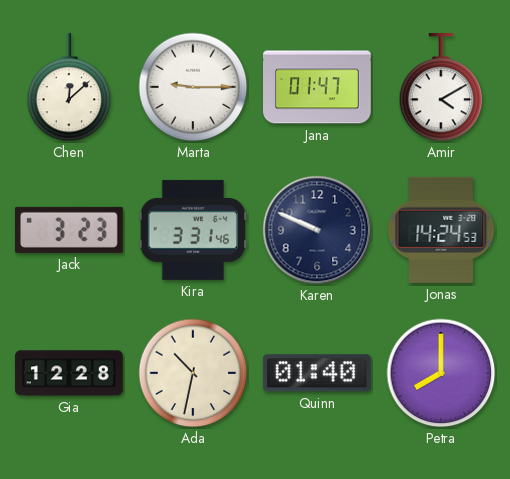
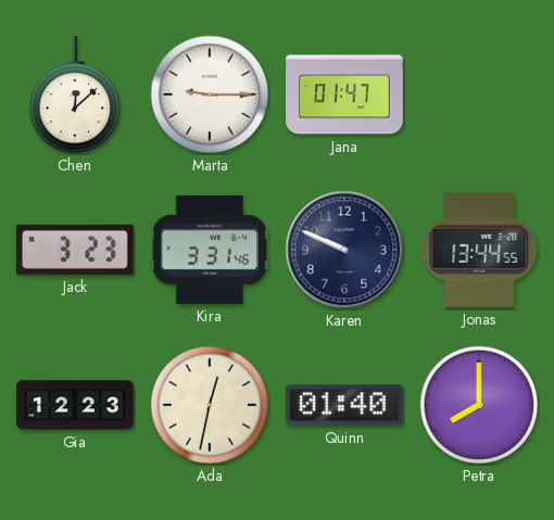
Amir: 4:10 -> none (441, 88)
Jonas: 14:24 -> 13:44 (479, 250)
Gia: 12:28 -> 12:23 (75, 405)
Ada: 10:32 -> 12:32 (210, 405)
